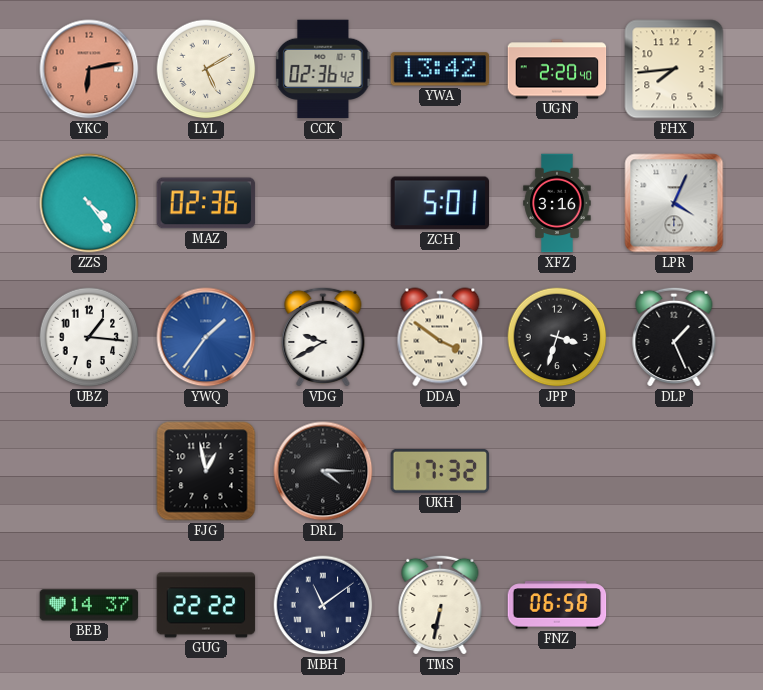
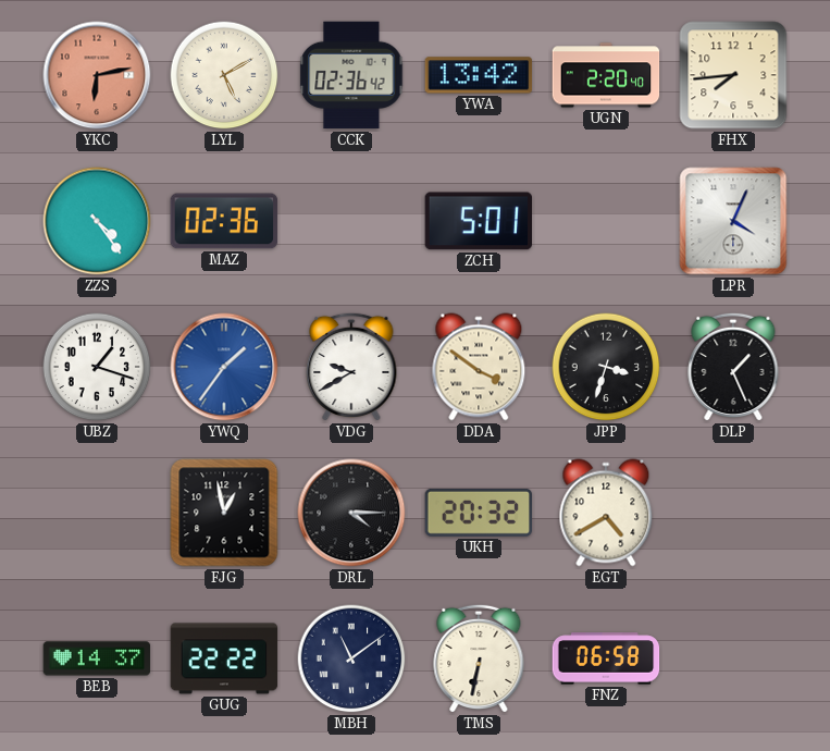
XFZ: 3:16 -> none (557, 203)
UBZ: 1:16 -> 1:18 (97, 367)
UKH: 17:32 -> 20:32 (479, 513)
EGT: none -> 4:40 (606, 513)
